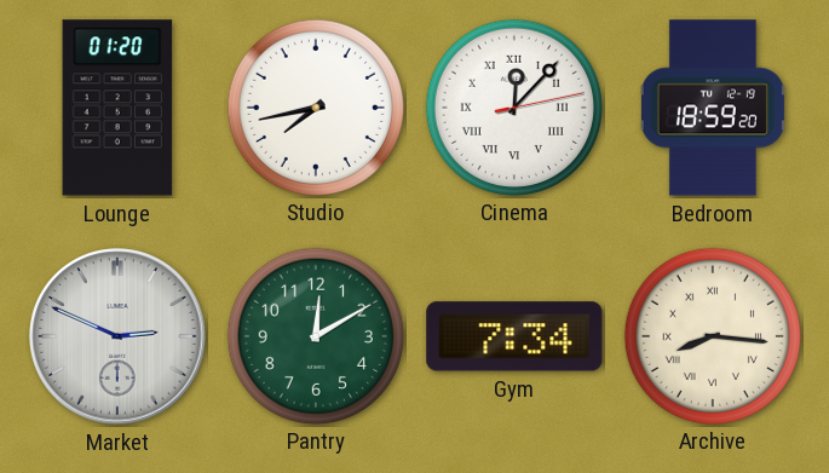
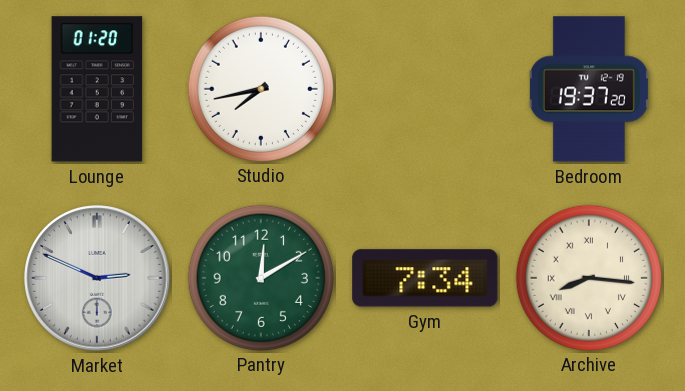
Cinema: 12:07 -> none (513, 106)
Bedroom: 18:59 -> 19:37 (589, 89)
